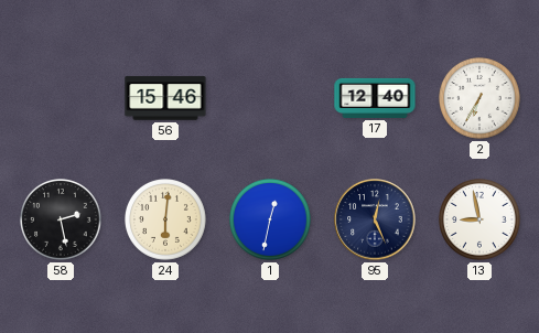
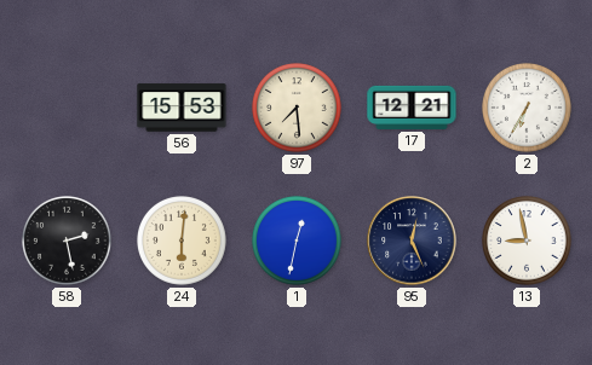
56: 15:46 -> 15:53 (182, 108)
97: none -> 7:29 (298, 109)
17: 12:40 -> 12:21 (412, 108)
